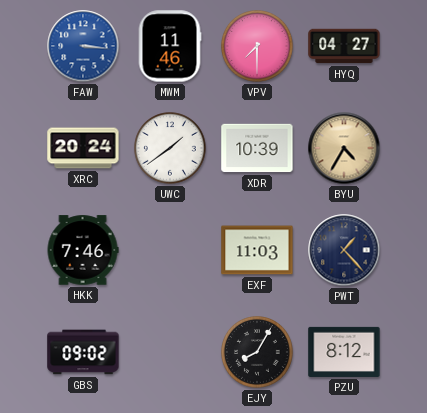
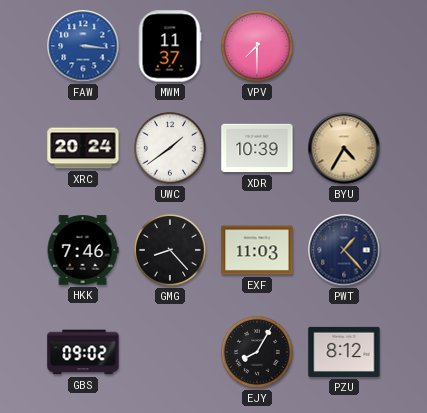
MWM: 11:46 -> 11:37 (170, 46)
HYQ: 04:27 -> none (344, 46)
GMG: none -> 8:23 (171, 251)
